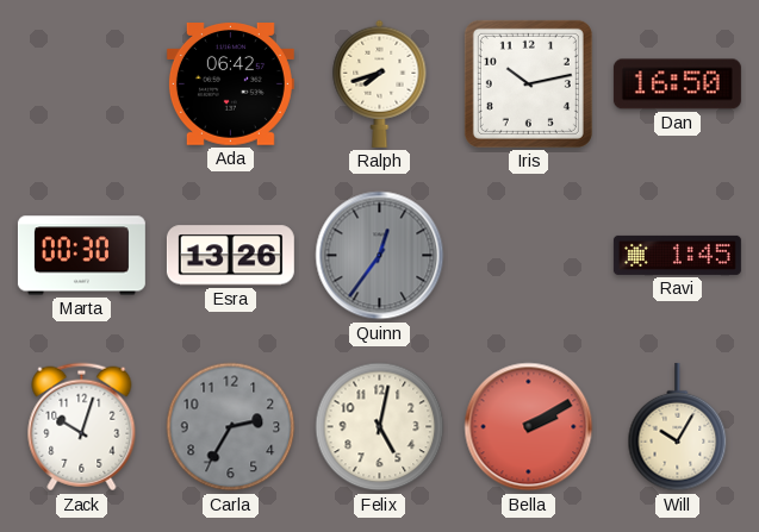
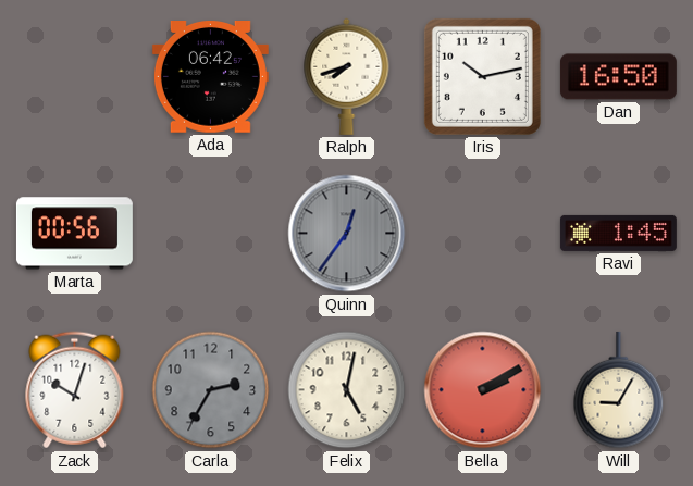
Marta: 00:30 -> 00:56 (74, 234)
Esra: 13:26 -> none (230, 256)
Will: 10:05 -> 9:05 (619, 390)
